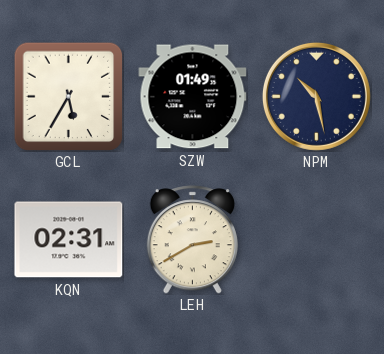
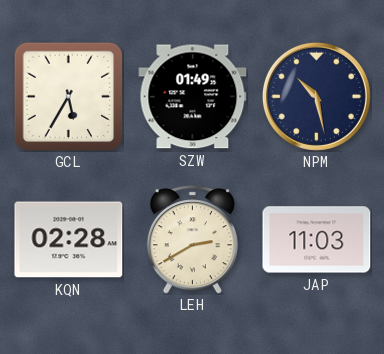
KQN: 02:31 -> 02:28 (69, 240)
JAP: none -> 11:03 (317, 240)
